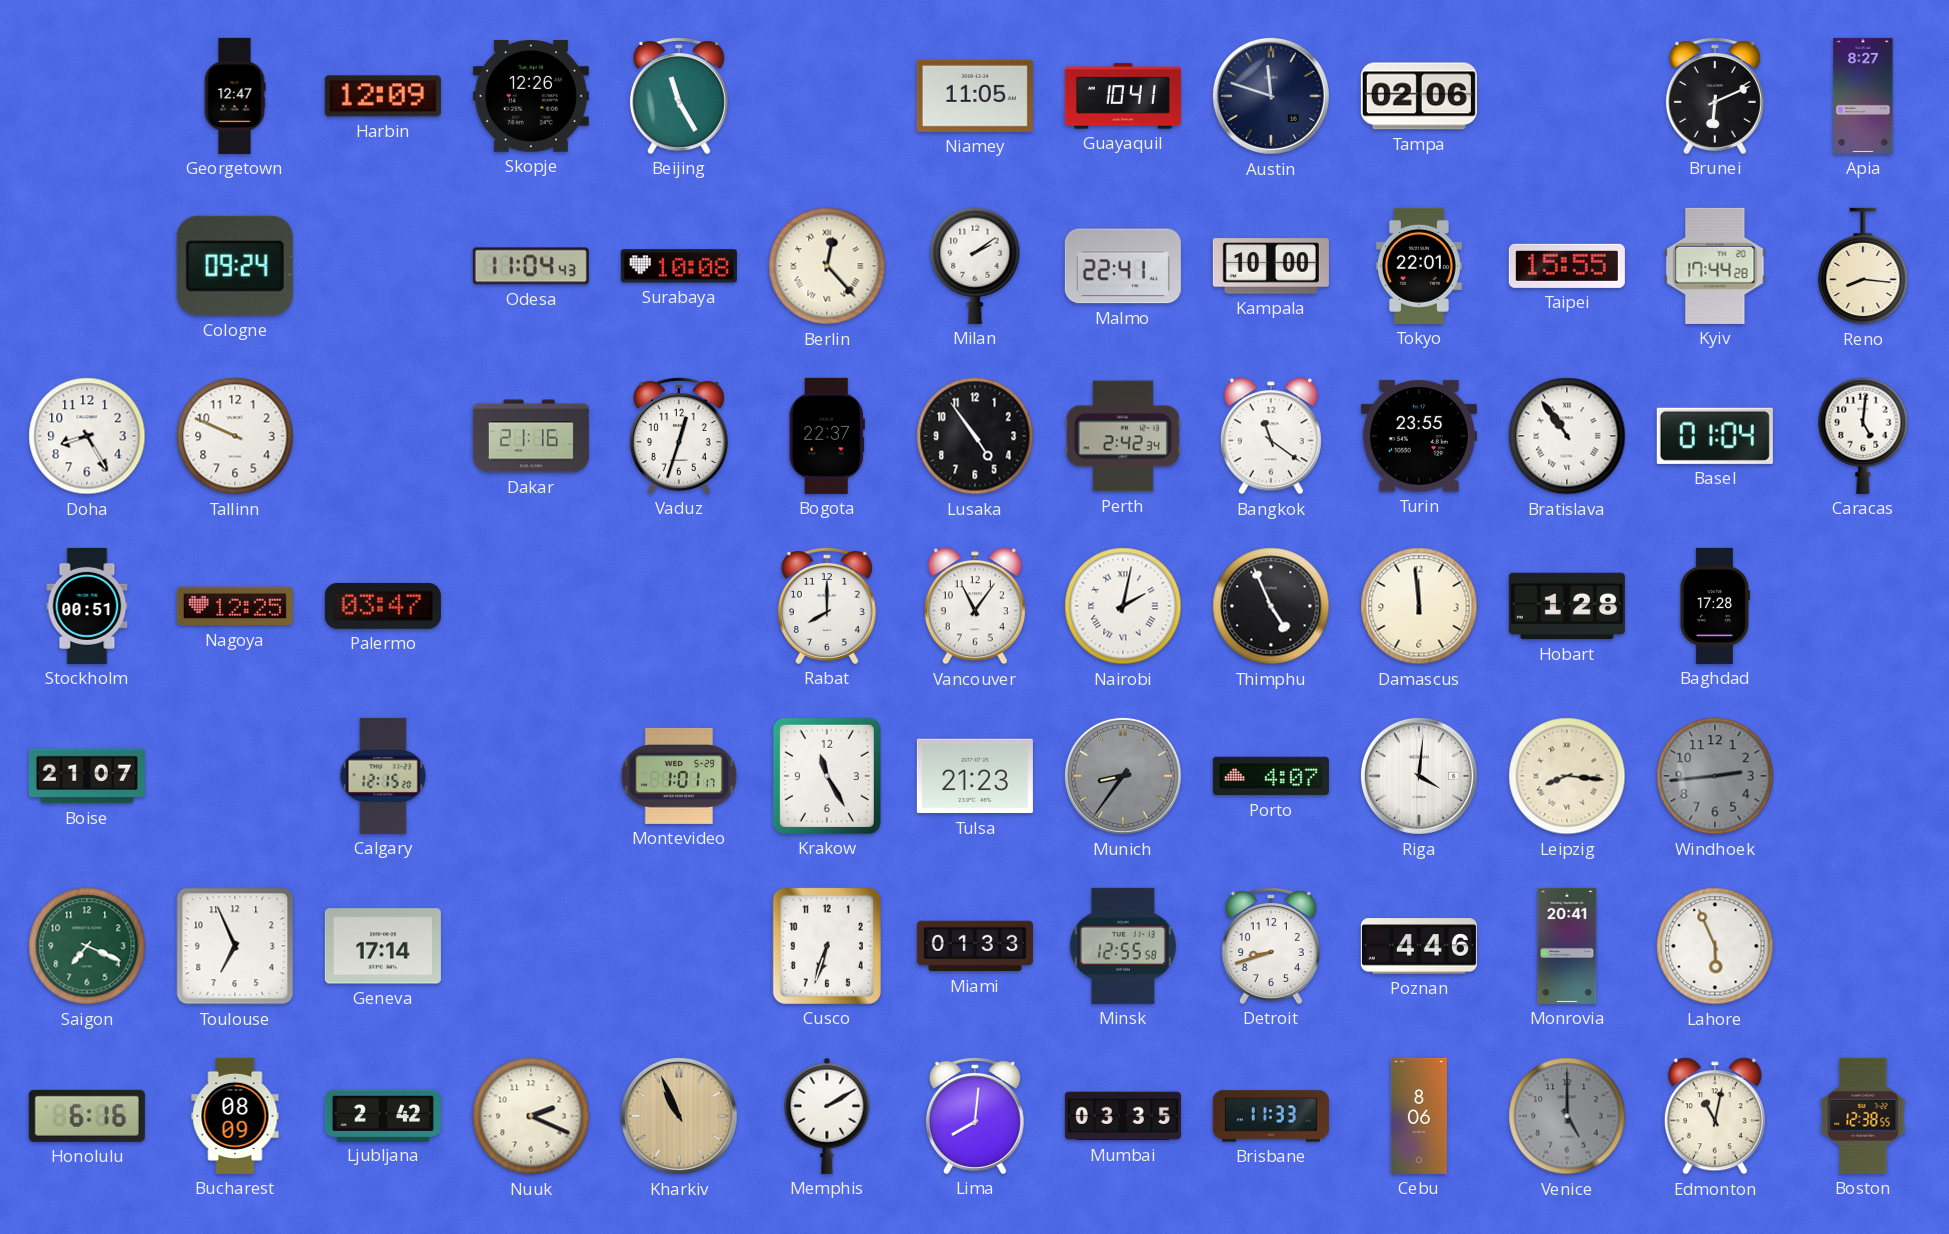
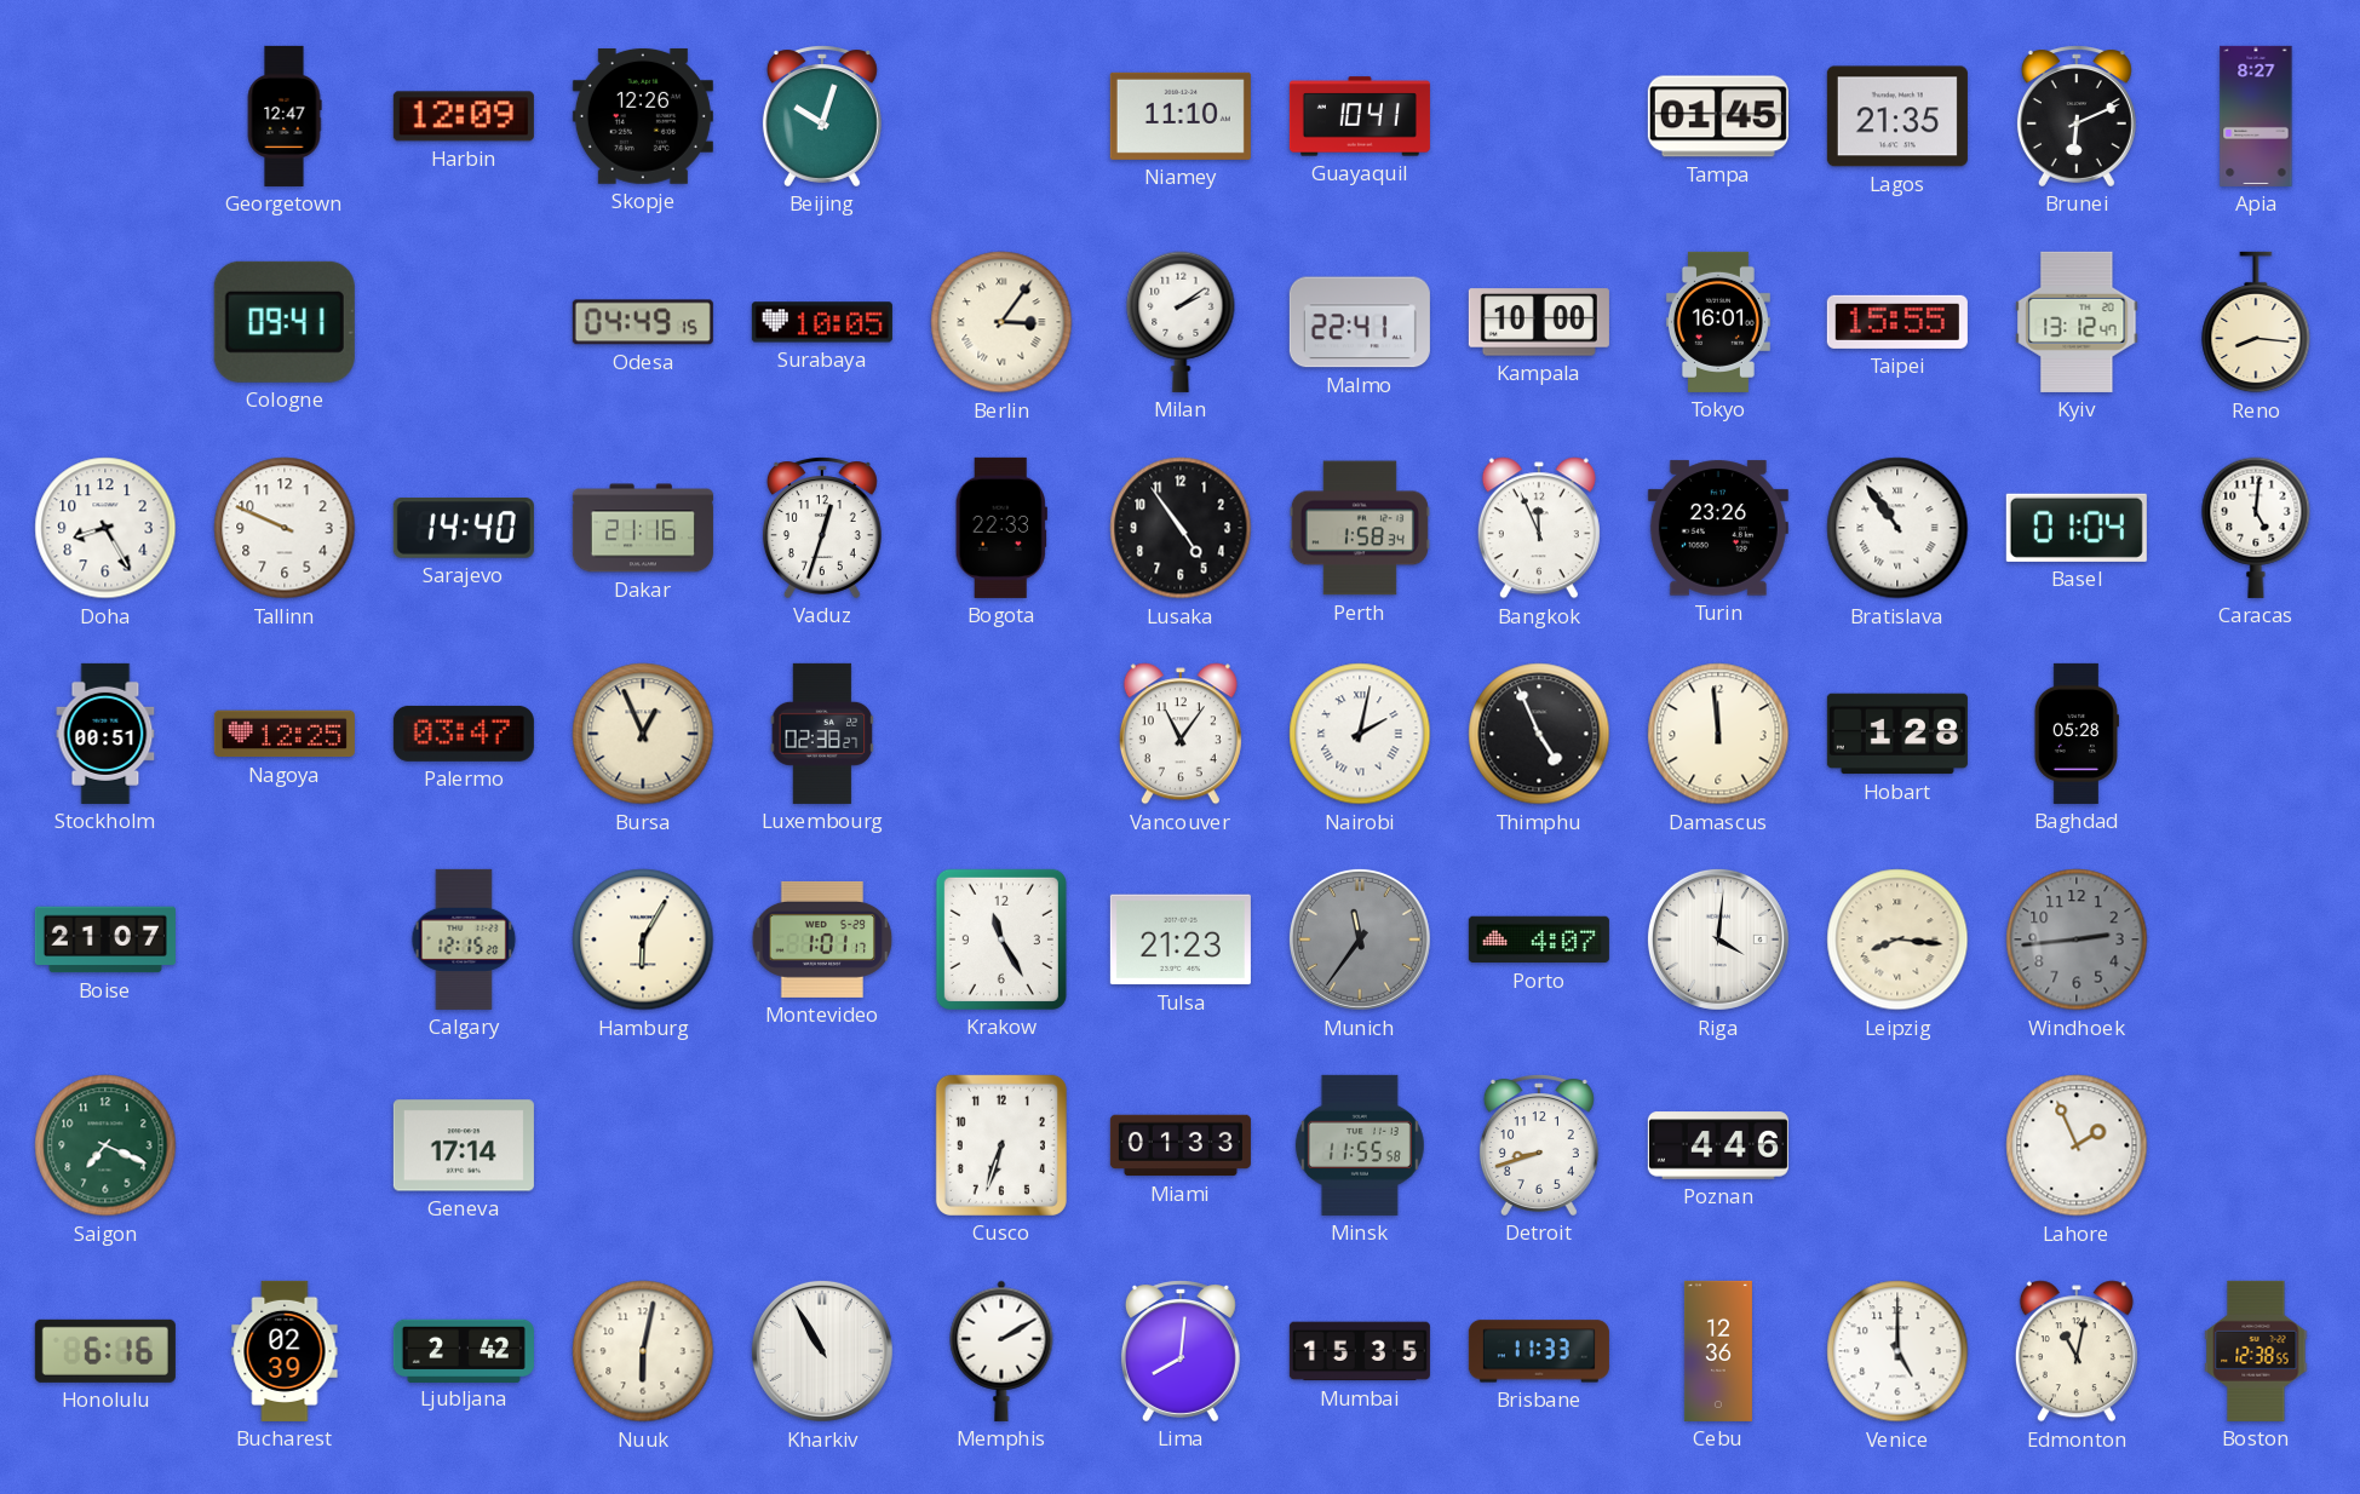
Beijing: 11:25 -> 10:03 (822, 116)
Niamey: 11:05 -> 11:10 (1181, 116)
Austin: 11:48 -> none (1271, 96)
Tampa: 02:06 -> 01:45 (1718, 116)
Lagos: none -> 21:35 (1897, 116)
Cologne: 09:24 -> 09:41 (285, 322)
Odesa: 11:04 -> 04:49 (643, 322)
Surabaya: 10:08 -> 10:05 (822, 322)
Berlin: 12:23 -> 3:06 (1001, 322)
Tokyo: 22:01 -> 16:01 (1718, 322)
Kyiv: 17:44 -> 13:12 (2077, 322)
Sarajevo: none -> 14:40 (464, 529)
Bogota: 22:37 -> 22:33 (1001, 528)
Perth: 2:42 -> 1:58 (1360, 528)
Bangkok: 11:21 -> 11:56 (1539, 528)
Turin: 23:55 -> 23:26 (1718, 528)
Bursa: none -> 12:56 (643, 734)
Luxembourg: none -> 02:38 (822, 734)
Rabat: 8:00 -> none (827, 606)
Baghdad: 17:28 -> 05:28 (2077, 734)
Hamburg: none -> 6:05 (643, 940)
Munich: 8:36 -> 11:36 (1360, 940)
Toulouse: 6:56 -> none (235, 946)
Minsk: 12:55 -> 11:55 (1360, 1145)
Monrovia: 20:41 -> none (1567, 946)
Lahore: 5:56 -> 1:56 (2077, 1145)
Bucharest: 08:09 -> 02:39 (285, 1351)
Nuuk: 2:19 -> 6:02 (643, 1351)
Kharkiv: 10:56 -> 10:55 (822, 1351)
Kharkiv dial: champagne -> white (822, 1351)
Mumbai: 03:35 -> 15:35 (1360, 1351)
Cebu: 8:06 -> 12:36 (1718, 1351)
Venice dial: grey -> white (1897, 1351)
